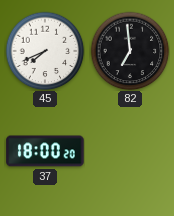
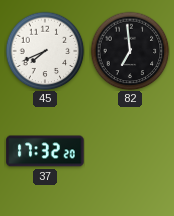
37: 18:00 -> 17:32 (45, 151)
